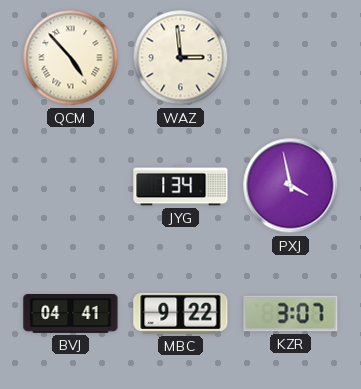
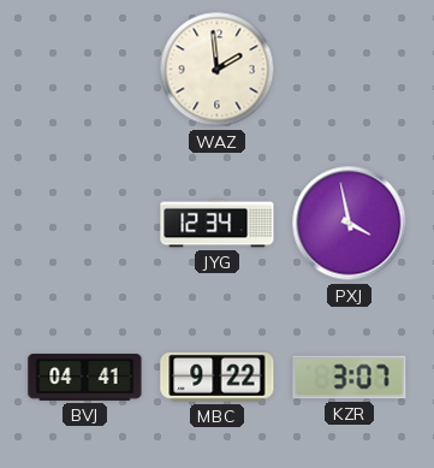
QCM: 4:53 -> none (71, 58)
WAZ: 2:59 -> 1:59 (218, 70)
JYG: 1:34 -> 12:34 (218, 224)
